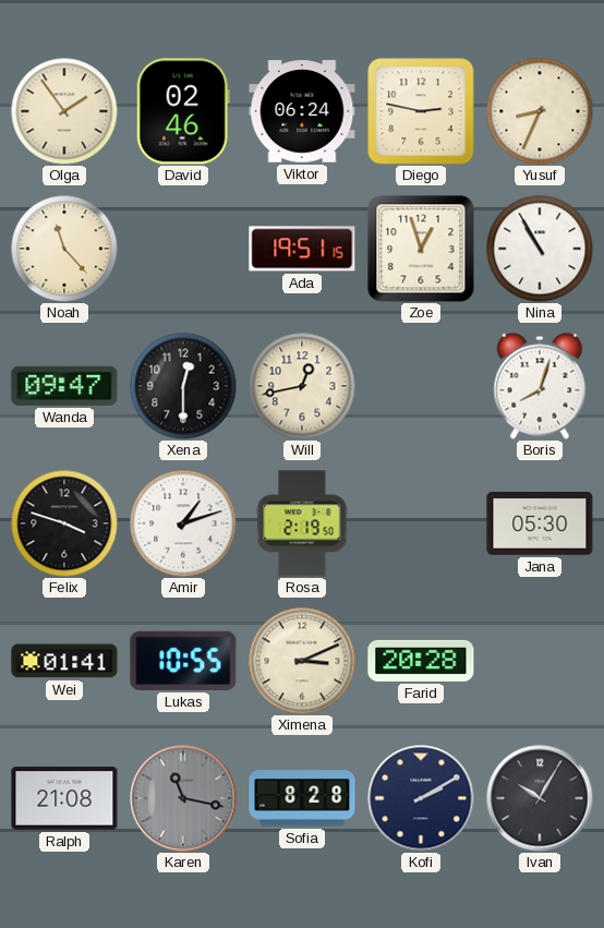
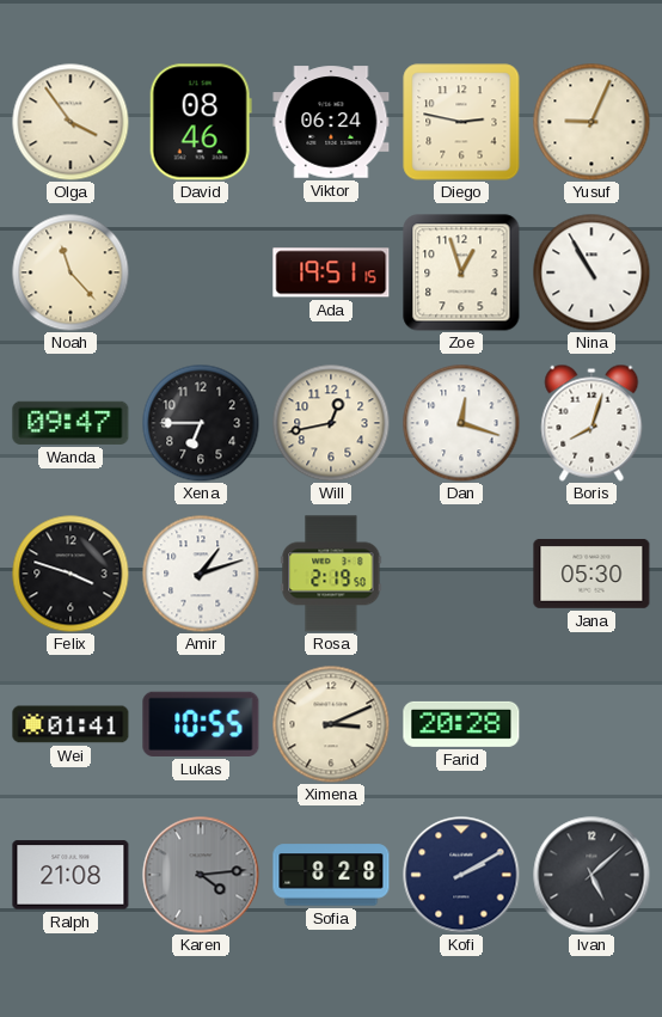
Olga: 1:54 -> 3:54 (71, 122)
David: 02:46 -> 08:46 (201, 122)
Yusuf: 8:34 -> 9:04 (591, 122)
Xena: 12:30 -> 6:45 (201, 423)
Dan: none -> 12:18 (461, 423)
Karen: 11:17 -> 4:14 (201, 875)
Ivan: 10:05 -> 5:08 (591, 875)
